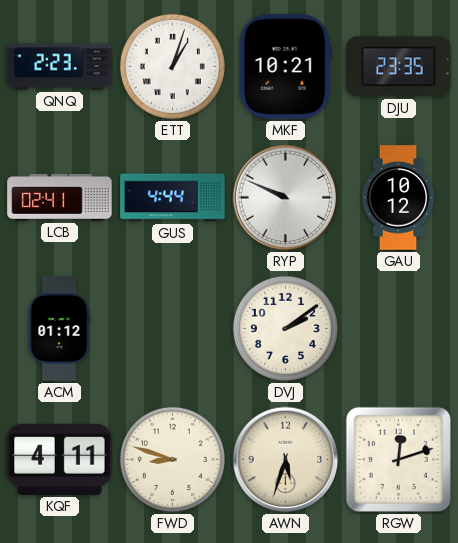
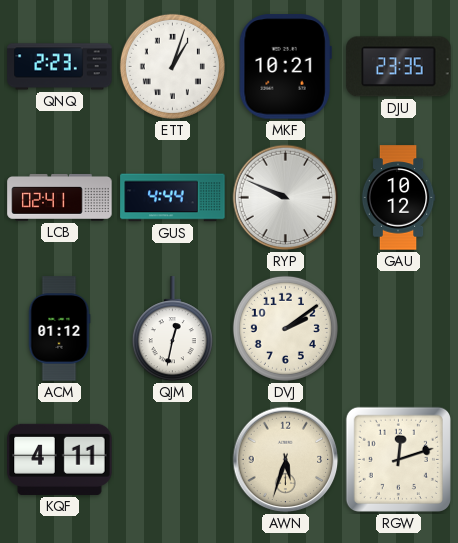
QJM: none -> 12:32 (172, 329)
FWD: 8:48 -> none (172, 459)
